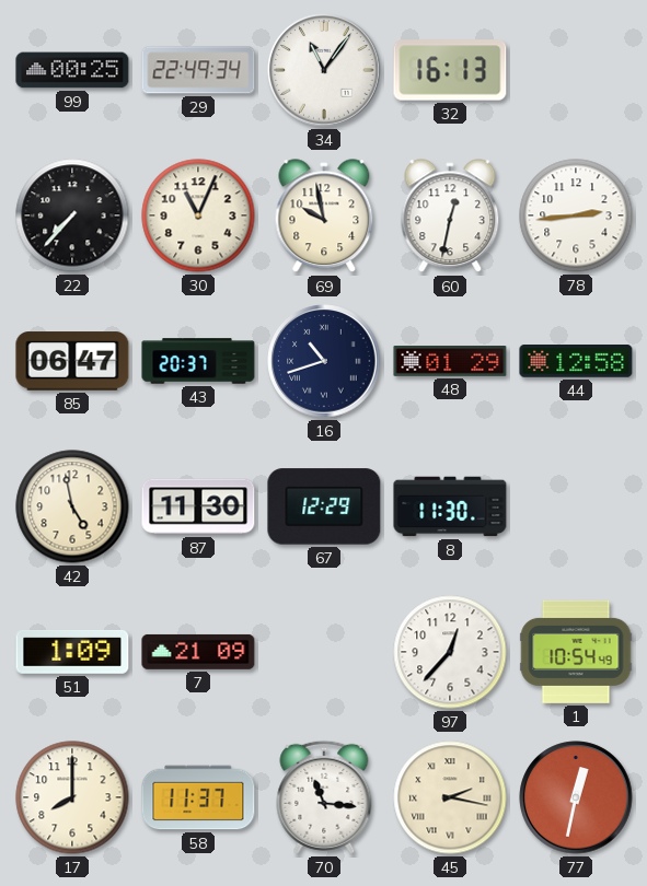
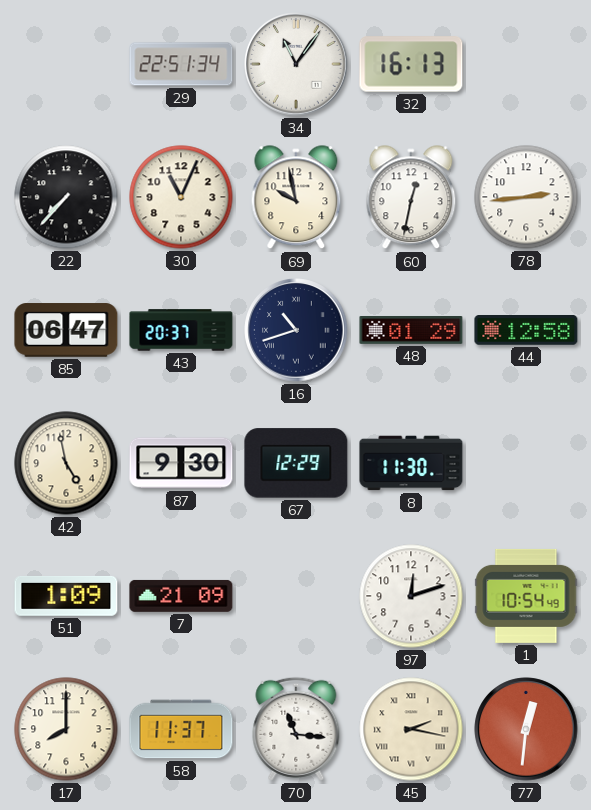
99: 00:25 -> none (72, 70)
29: 22:49 -> 22:51 (181, 64)
87: 11:30 -> 9:30 (181, 463)
97: 12:37 -> 12:12 (411, 596)
77: 12:32 -> 12:31 (526, 729)
